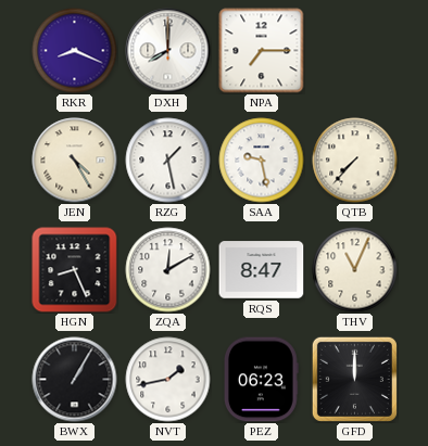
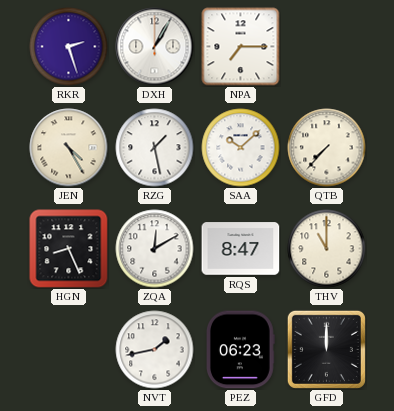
RKR: 8:19 -> 2:27 (69, 47)
DXH: 8:00 -> 1:05 (155, 47)
SAA: 9:28 -> 10:08 (241, 148)
THV: 11:04 -> 11:00 (327, 249)
BWX: 1:05 -> none (75, 380)
